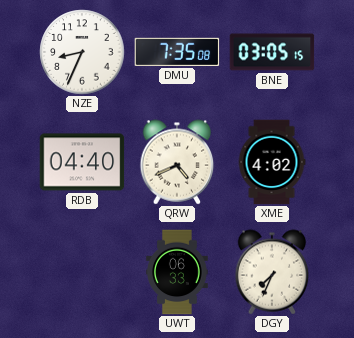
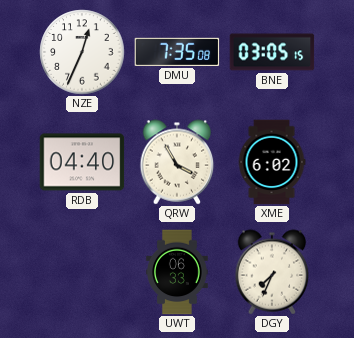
NZE: 8:34 -> 12:34 (82, 52)
QRW: 4:41 -> 3:55 (177, 162)
XME: 4:02 -> 6:02 (272, 162)
